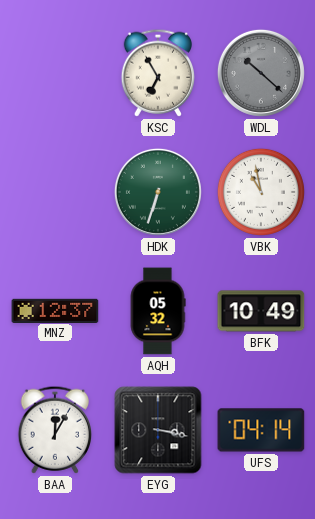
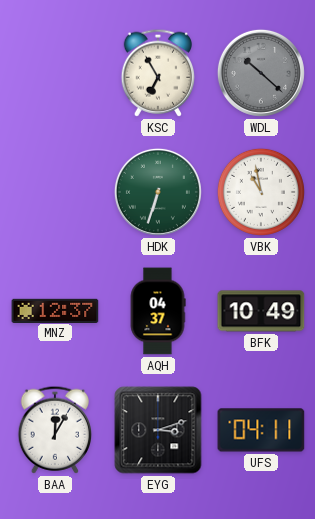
AQH: 05:32 -> 04:37 (158, 311)
EYG: 3:17 -> 3:12 (158, 430)
UFS: 04:14 -> 04:11 (261, 430)
